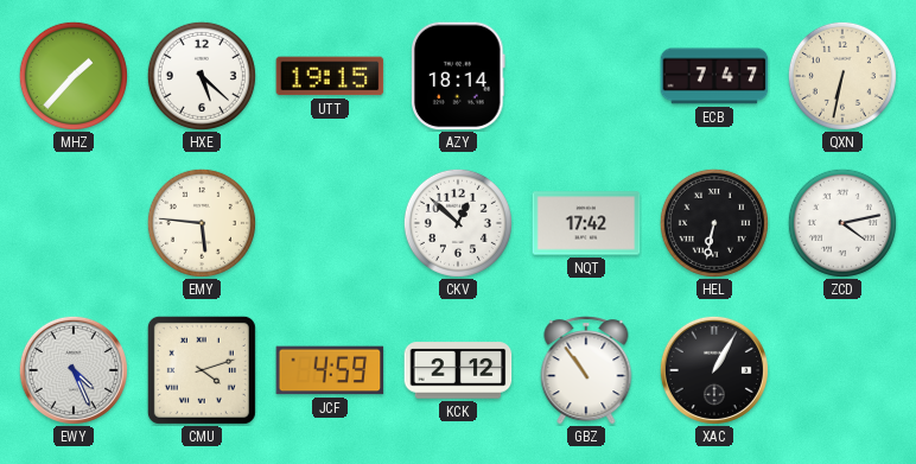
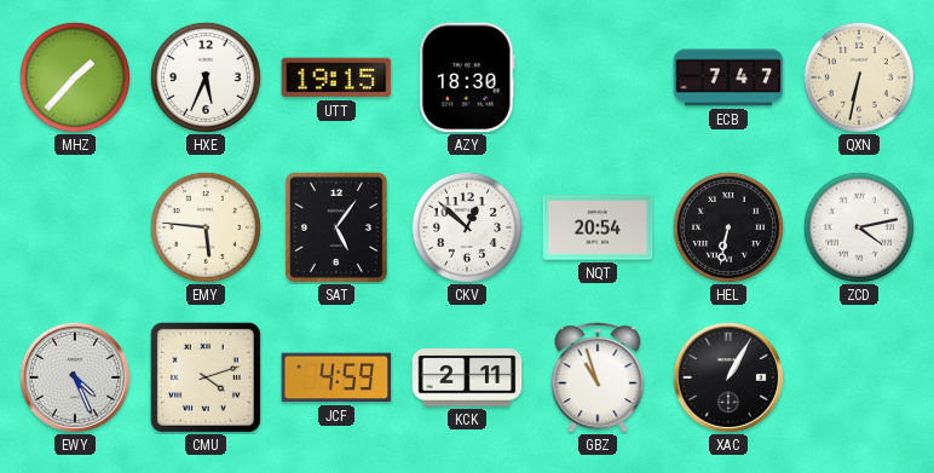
HXE: 5:22 -> 5:34 (206, 77)
AZY: 18:14 -> 18:30 (468, 77)
SAT: none -> 5:06 (336, 227)
NQT: 17:42 -> 20:54 (598, 227)
KCK: 2:12 -> 2:11 (467, 377)
GBZ: 10:54 -> 10:57 (598, 377)
